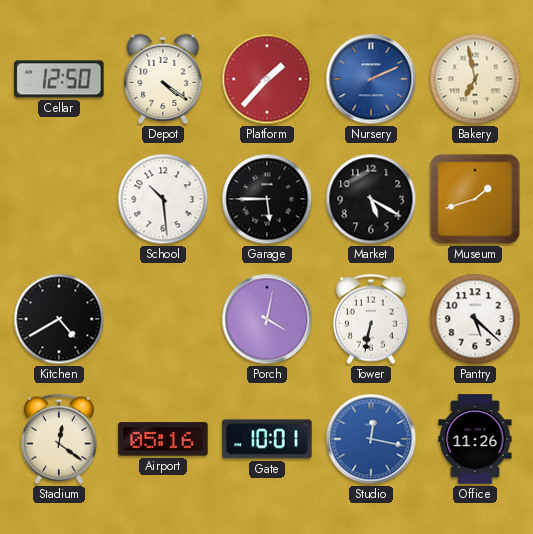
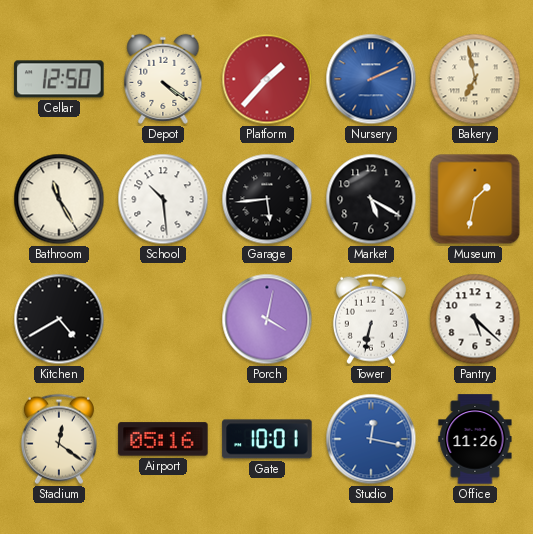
Bathroom: none -> 11:25 (59, 199)
Garage: 5:45 -> 5:44 (267, 199)
Museum: 1:42 -> 1:32 (475, 199)
